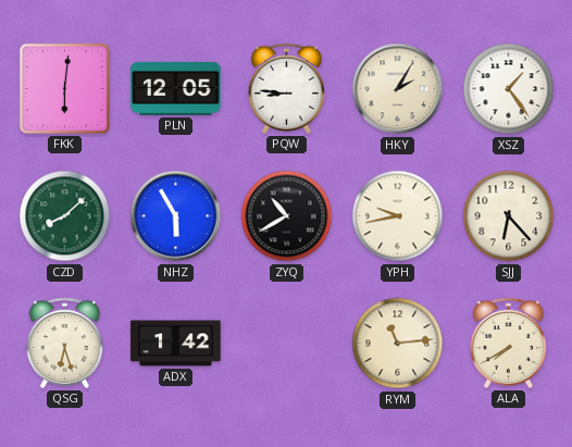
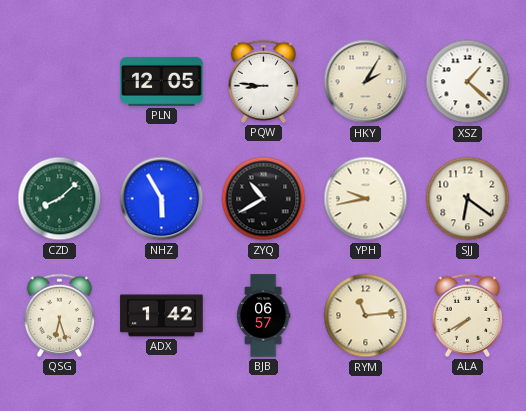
FKK: 6:01 -> none (64, 88)
XSZ: 1:24 -> 1:22 (468, 82)
SJJ: 6:23 -> 6:21 (468, 199)
BJB: none -> 06:57 (263, 316)
